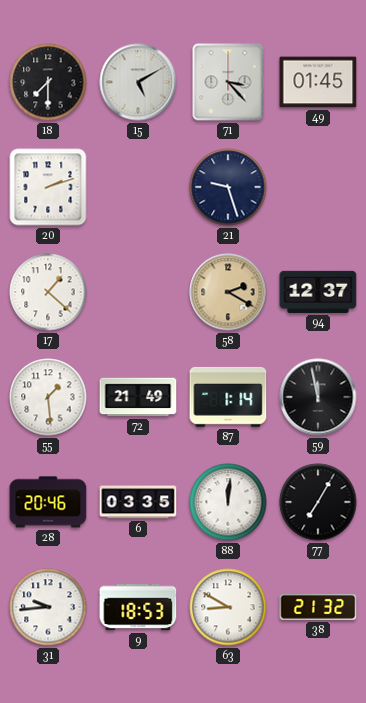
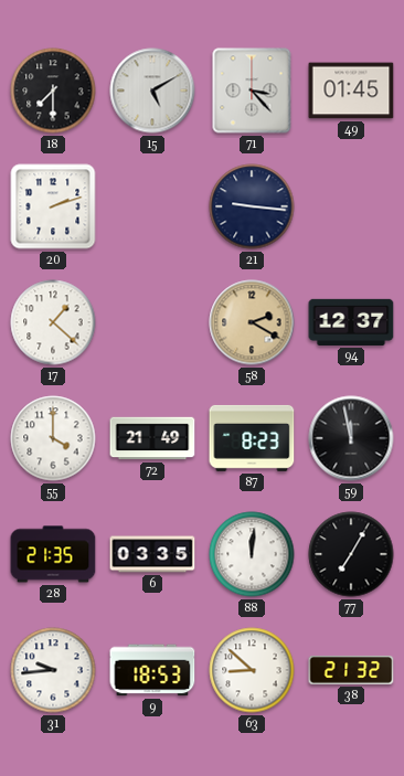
21: 9:27 -> 9:16 (252, 206)
55: 1:29 -> 4:00 (53, 438)
87: 1:14 -> 8:23 (252, 438)
28: 20:46 -> 21:35 (53, 554)
63: 8:50 -> 8:52 (252, 670)
